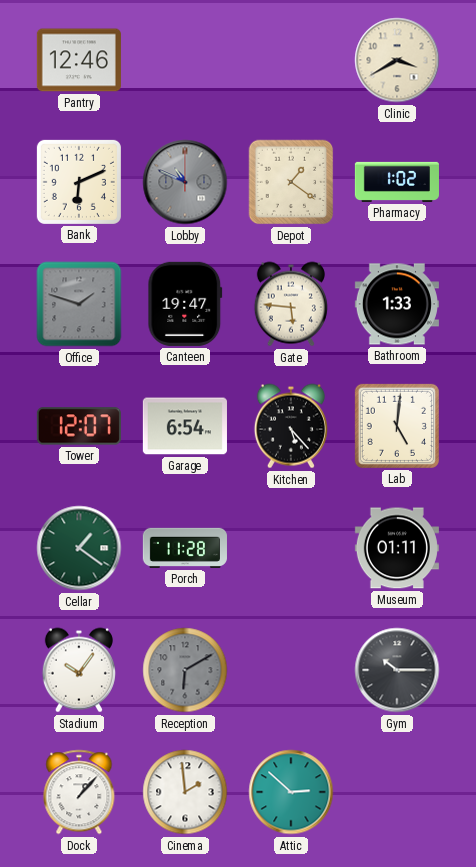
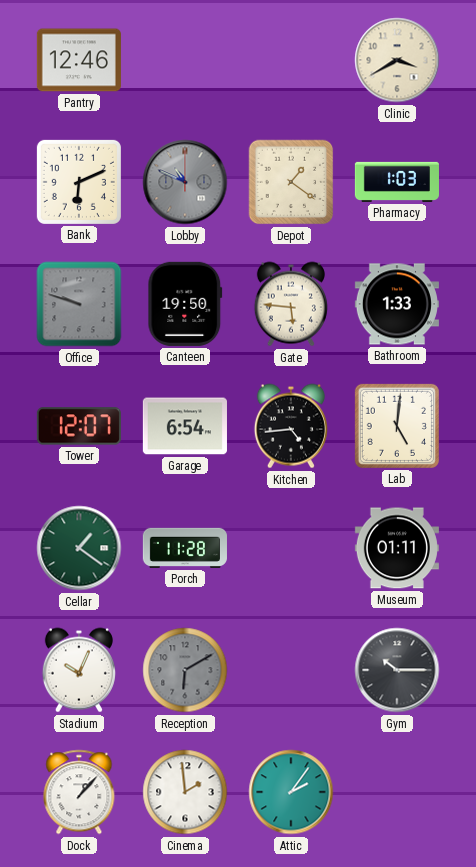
Pharmacy: 1:02 -> 1:03 (397, 182)
Office: 1:48 -> 9:48 (79, 304)
Canteen: 19:47 -> 19:50 (185, 304)
Kitchen: 5:23 -> 4:44 (291, 426)
Stadium: 10:06 -> 10:04 (79, 670)
Attic: 2:52 -> 2:06 (291, 792)
